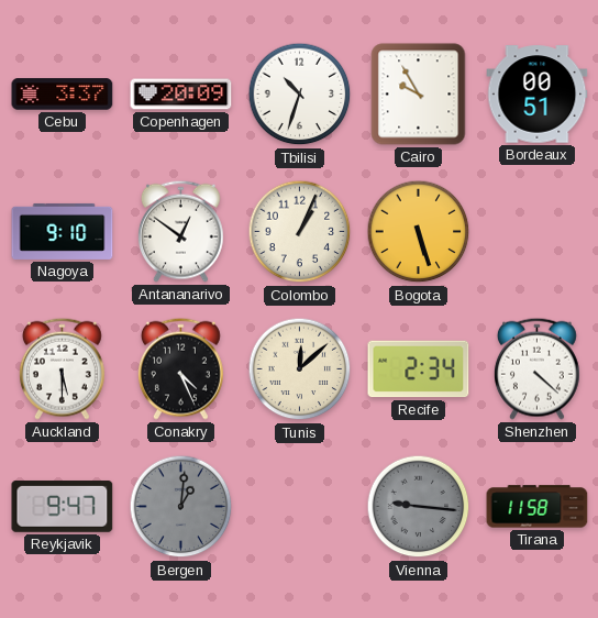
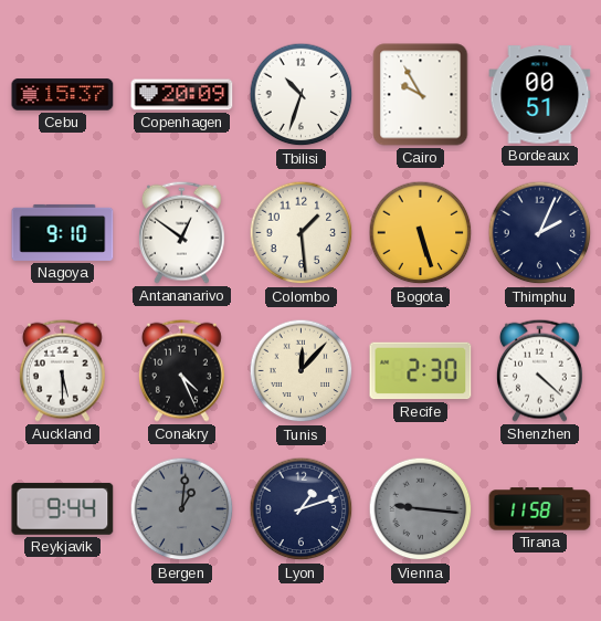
Cebu: 3:37 -> 15:37 (63, 95)
Colombo: 1:04 -> 1:29 (302, 233)
Thimphu: none -> 2:04 (540, 233)
Tunis: 12:08 -> 12:07 (302, 371)
Recife: 2:34 -> 2:30 (421, 371)
Reykjavik: 9:47 -> 9:44 (63, 508)
Lyon: none -> 1:12 (302, 509)
